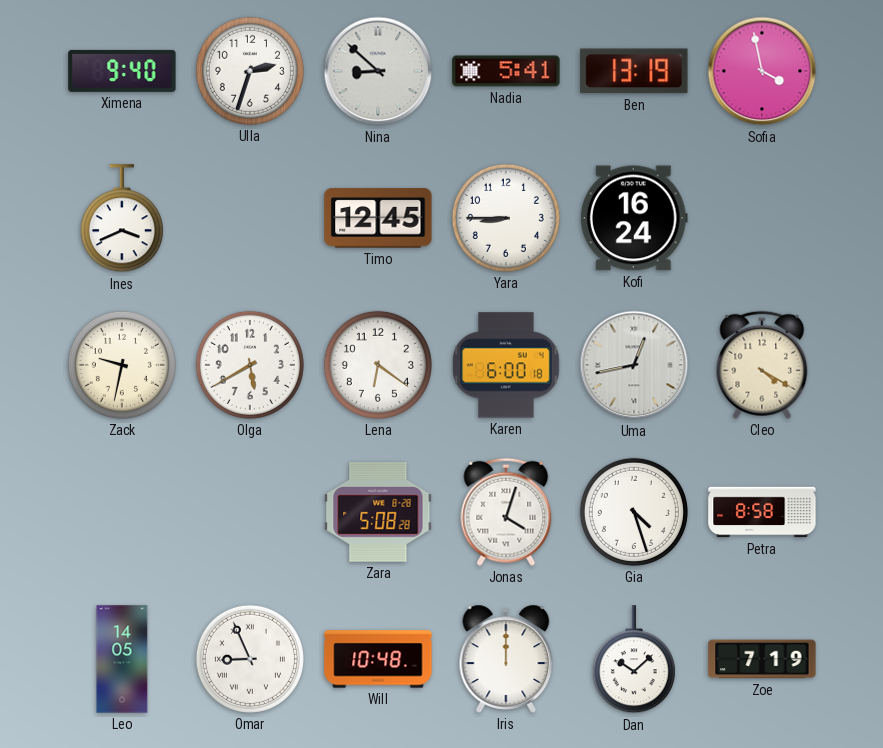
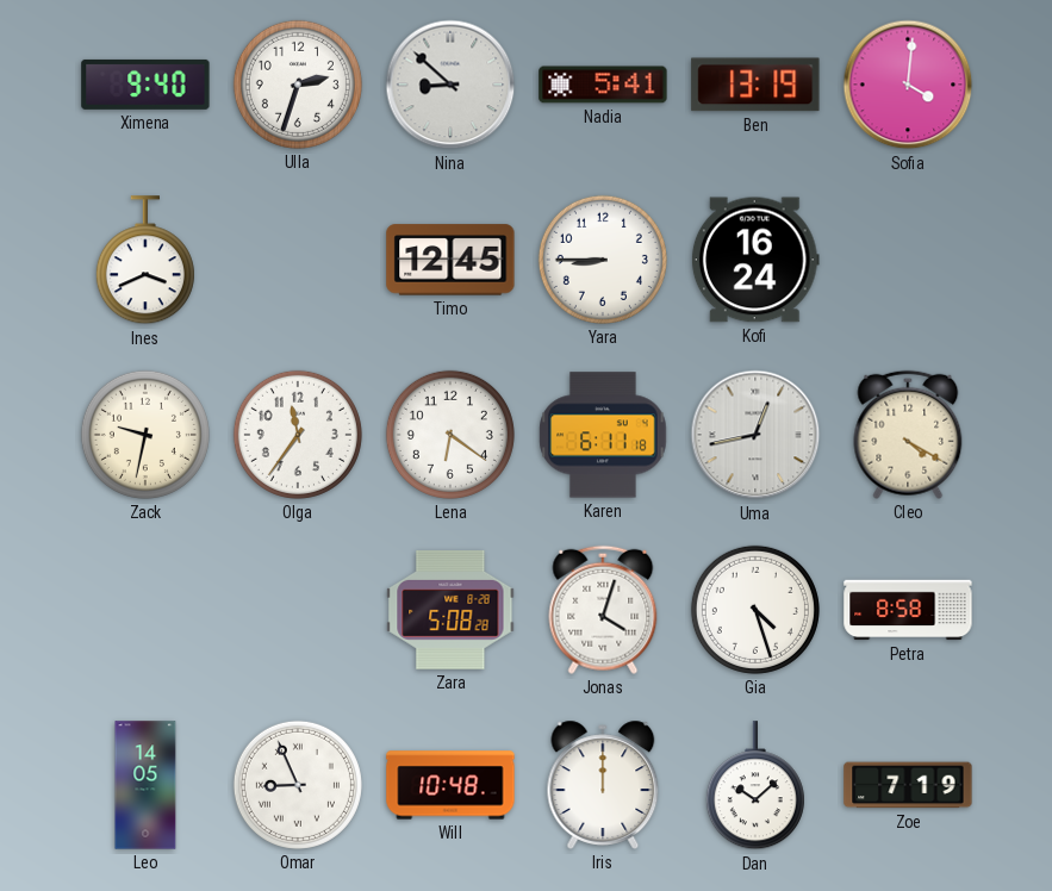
Sofia: 3:58 -> 4:01 (908, 85)
Olga: 5:40 -> 11:36 (298, 435)
Karen: 6:00 -> 6:11 (603, 435)
